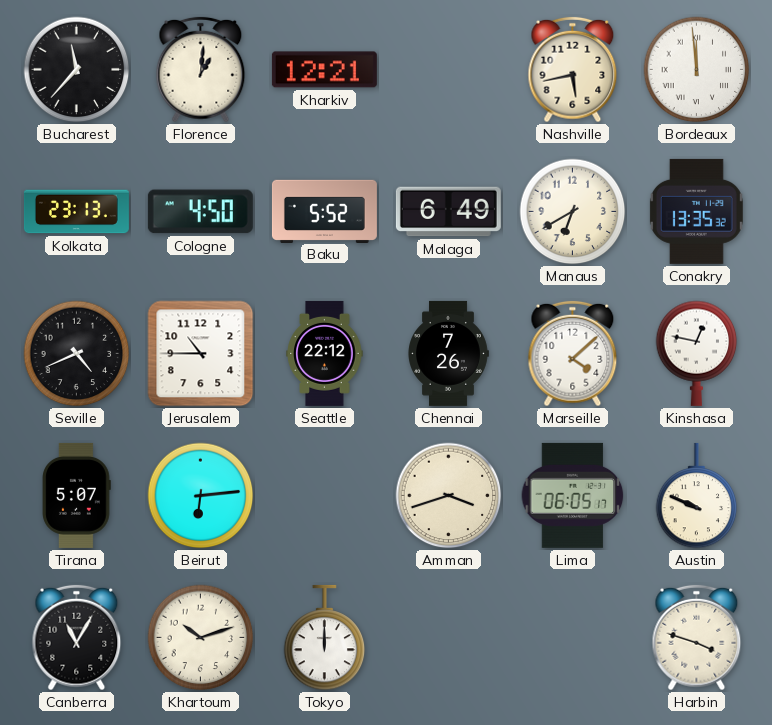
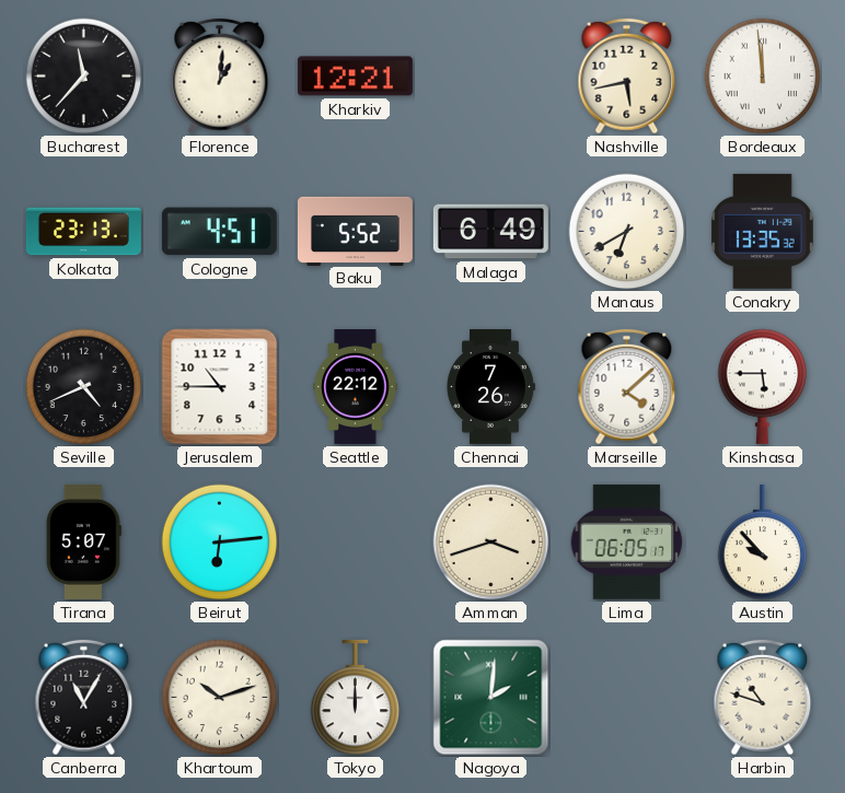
Cologne: 4:50 -> 4:51 (219, 232)
Kinshasa: 12:47 -> 5:45 (763, 386)
Austin: 9:49 -> 9:53 (763, 543)
Nagoya: none -> 2:01 (491, 698)
Harbin: 3:48 -> 10:48 (763, 698)
